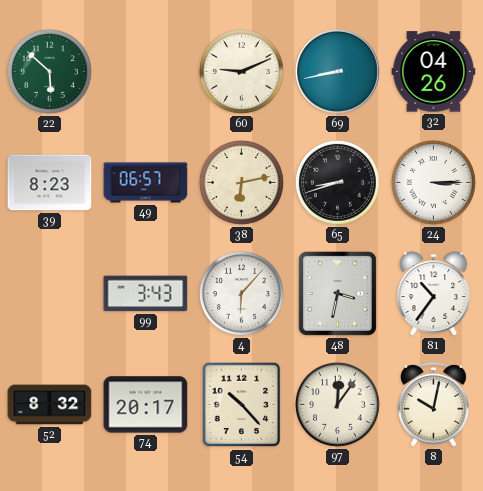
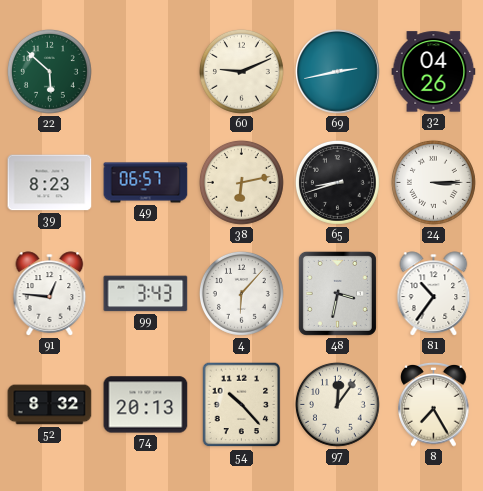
69: 8:43 -> 2:43 (338, 72)
91: none -> 12:46 (50, 294)
74: 20:17 -> 20:13 (146, 405)
8: 10:02 -> 7:25 (434, 404)
